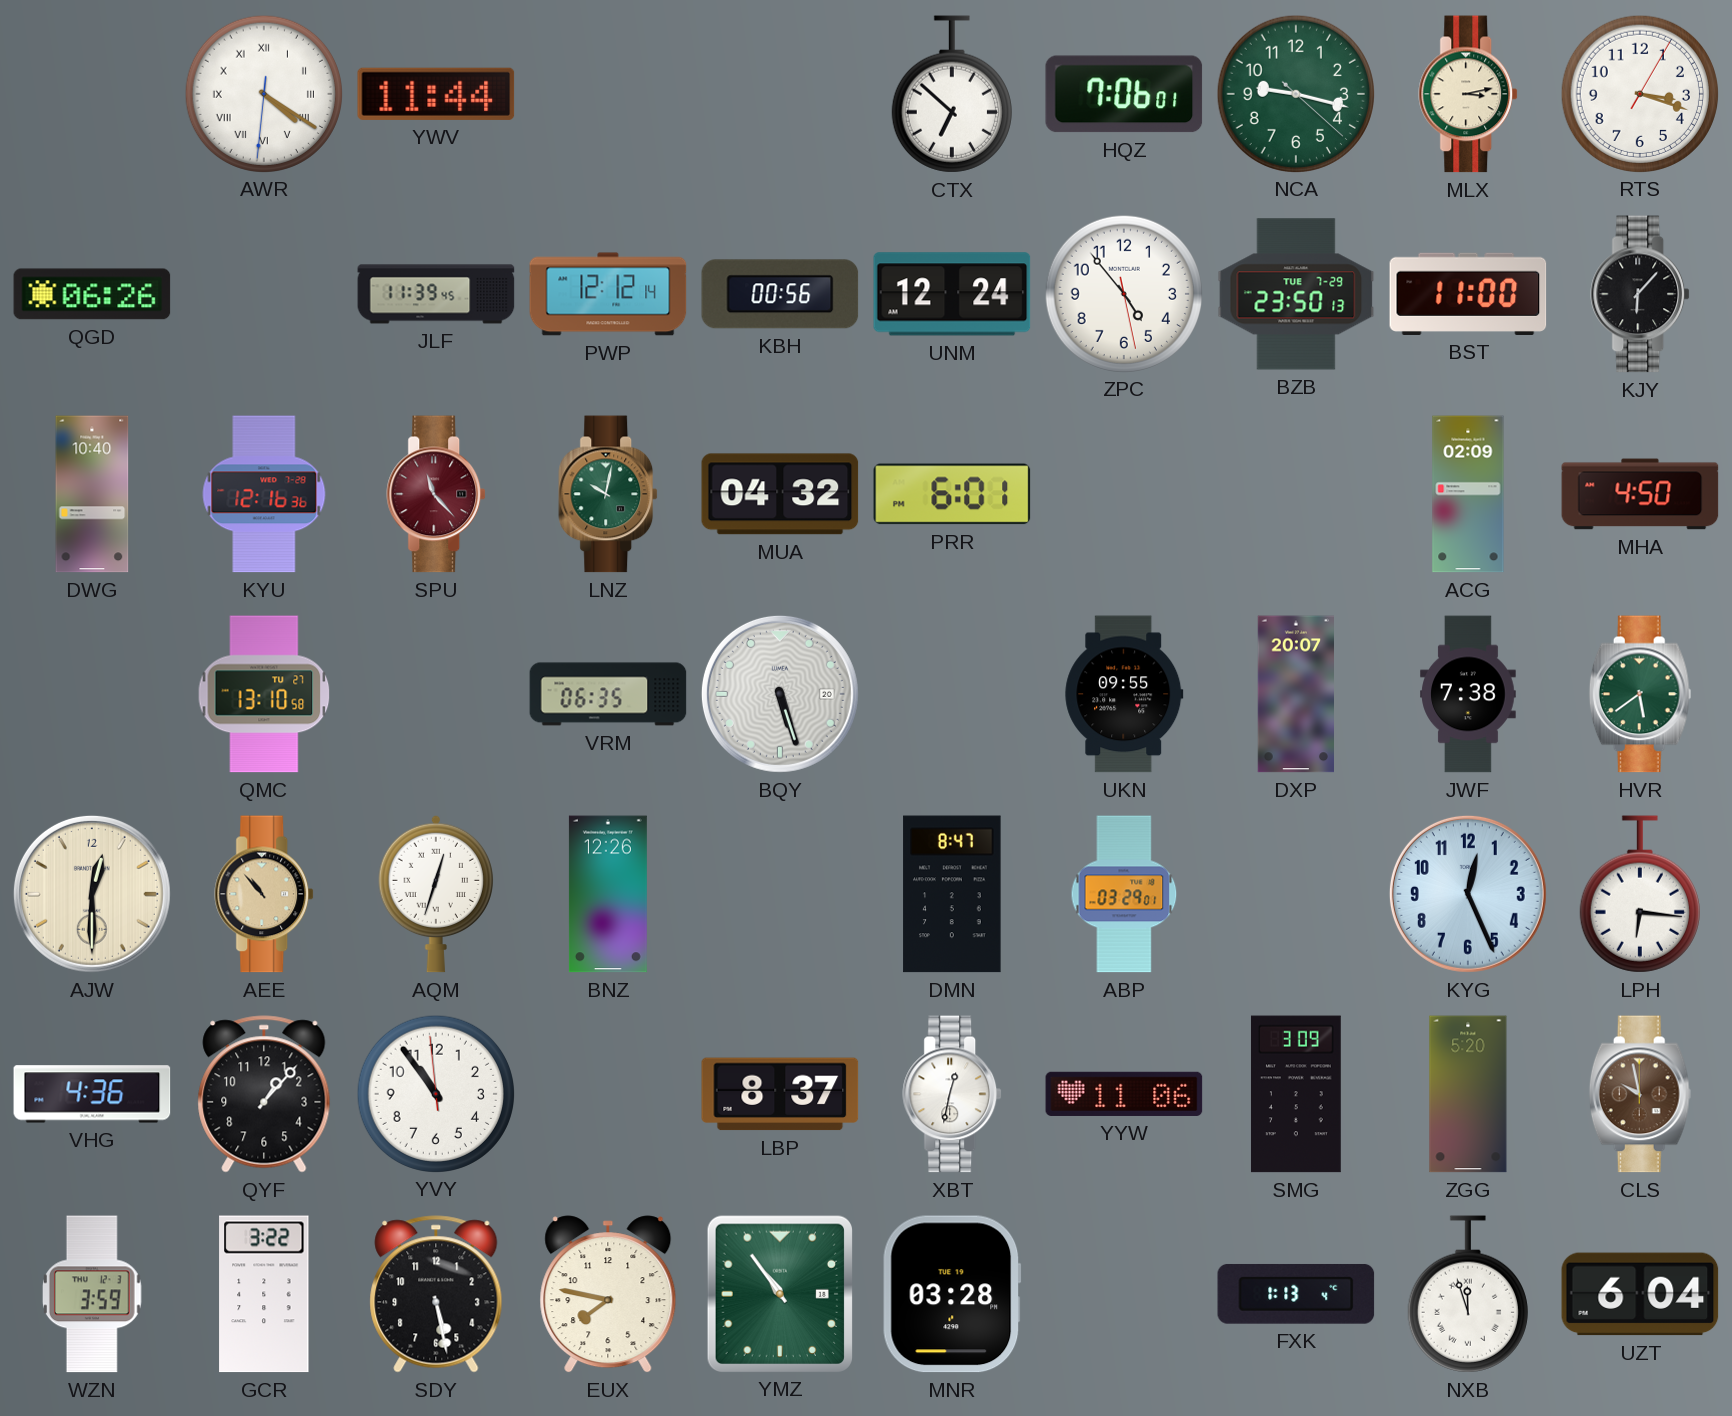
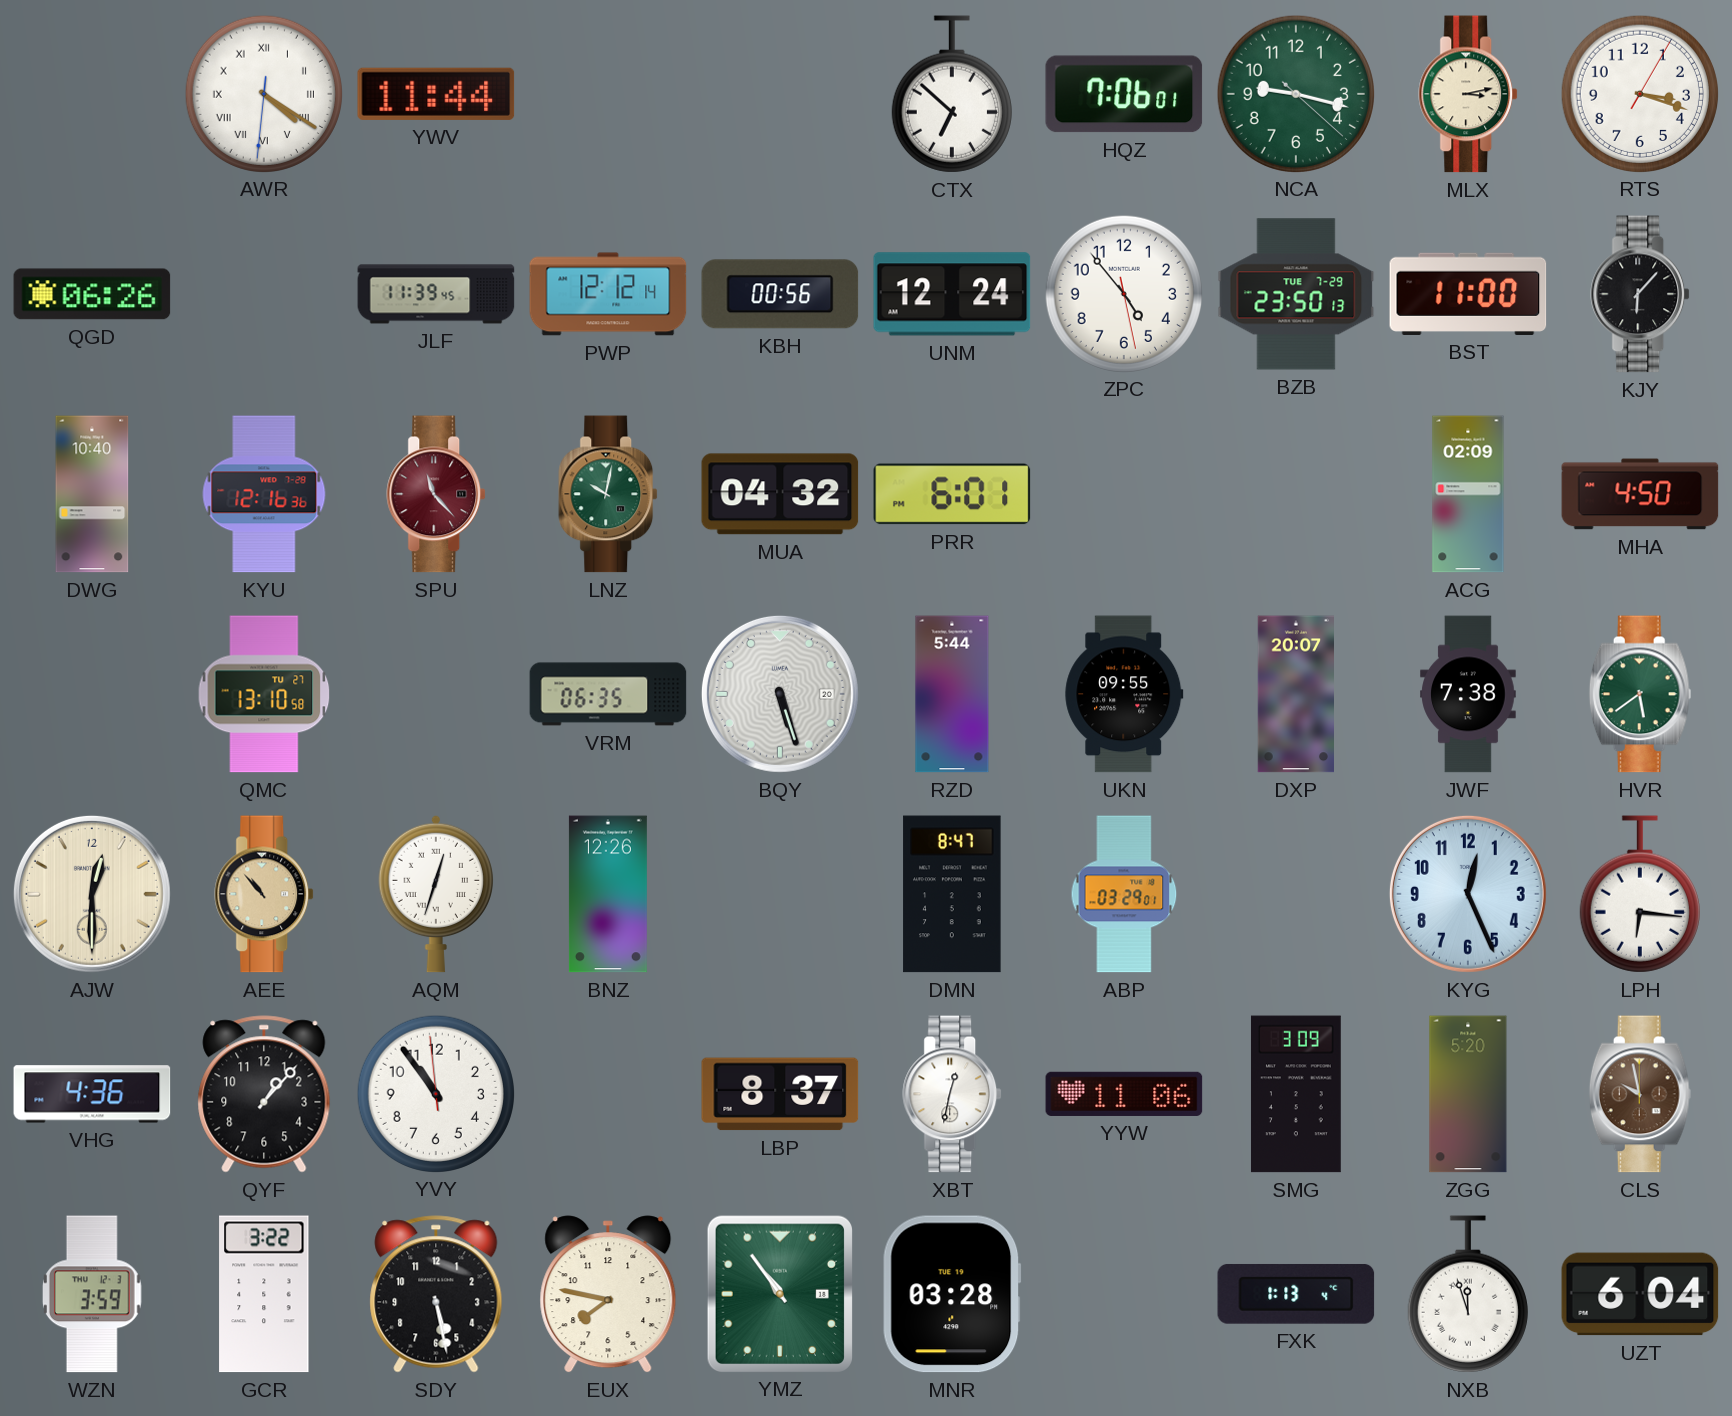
RZD: none -> 5:44 (952, 694)
